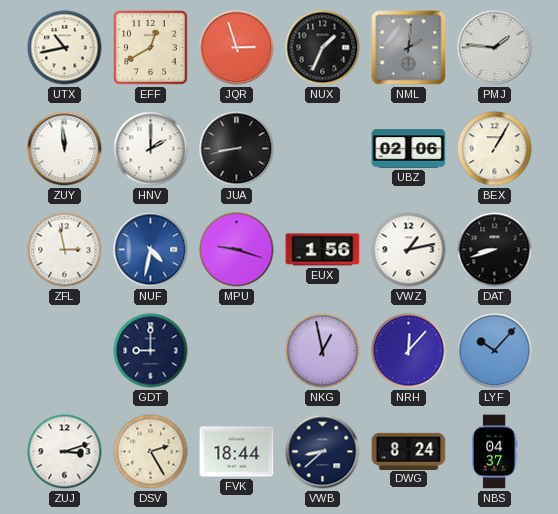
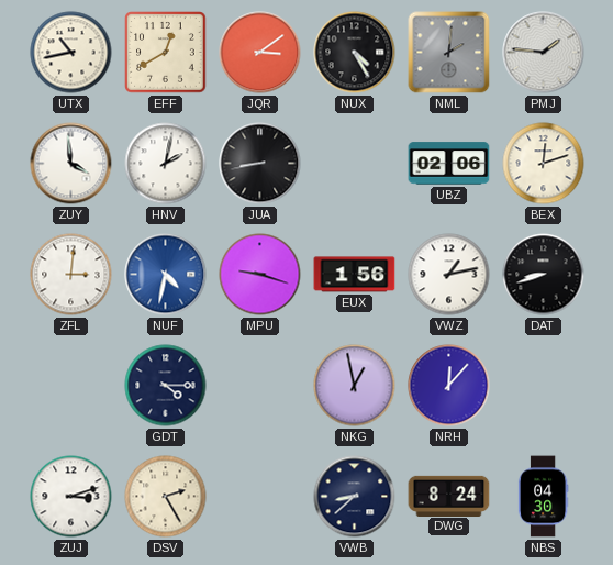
JQR: 2:57 -> 3:09 (260, 53)
NUX: 1:34 -> 4:25 (355, 53)
ZUY: 11:59 -> 3:59 (71, 164)
HNV: 2:00 -> 2:02 (166, 164)
BEX: 1:05 -> 12:12 (544, 164)
ZFL: 2:58 -> 3:01 (71, 275)
GDT: 9:00 -> 4:15 (166, 386)
LYF: 10:07 -> none (495, 351)
FVK: 18:44 -> none (237, 452)
NBS: 04:37 -> 04:30 (543, 497)
